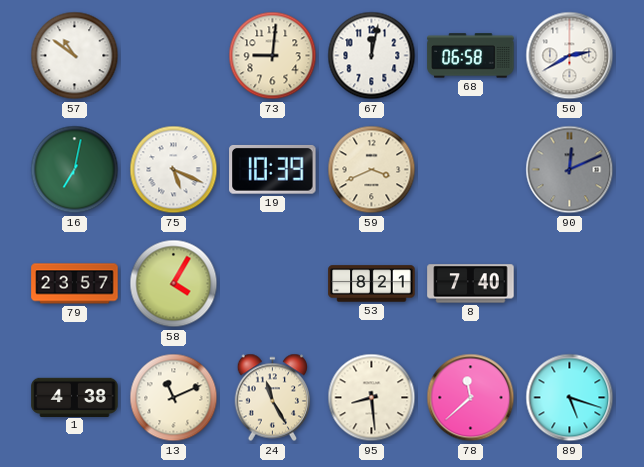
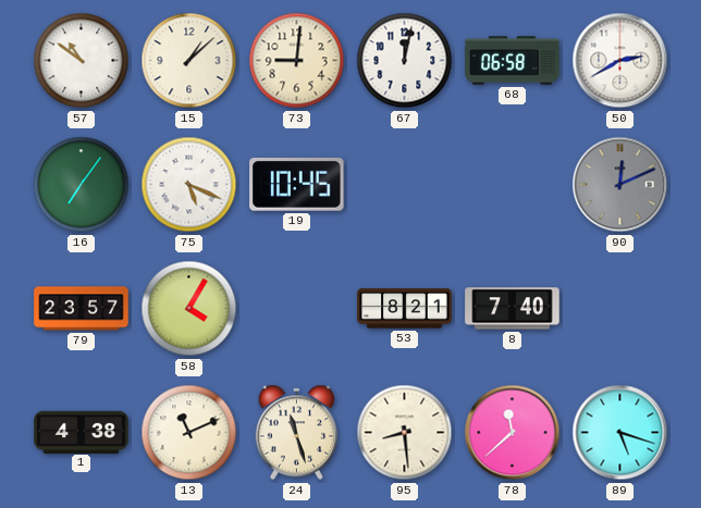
15: none -> 1:08 (189, 61)
16: 7:02 -> 7:06 (82, 185)
19: 10:39 -> 10:45 (297, 184)
59: 3:41 -> none (372, 170)
24: 11:25 -> 11:27 (297, 433)
